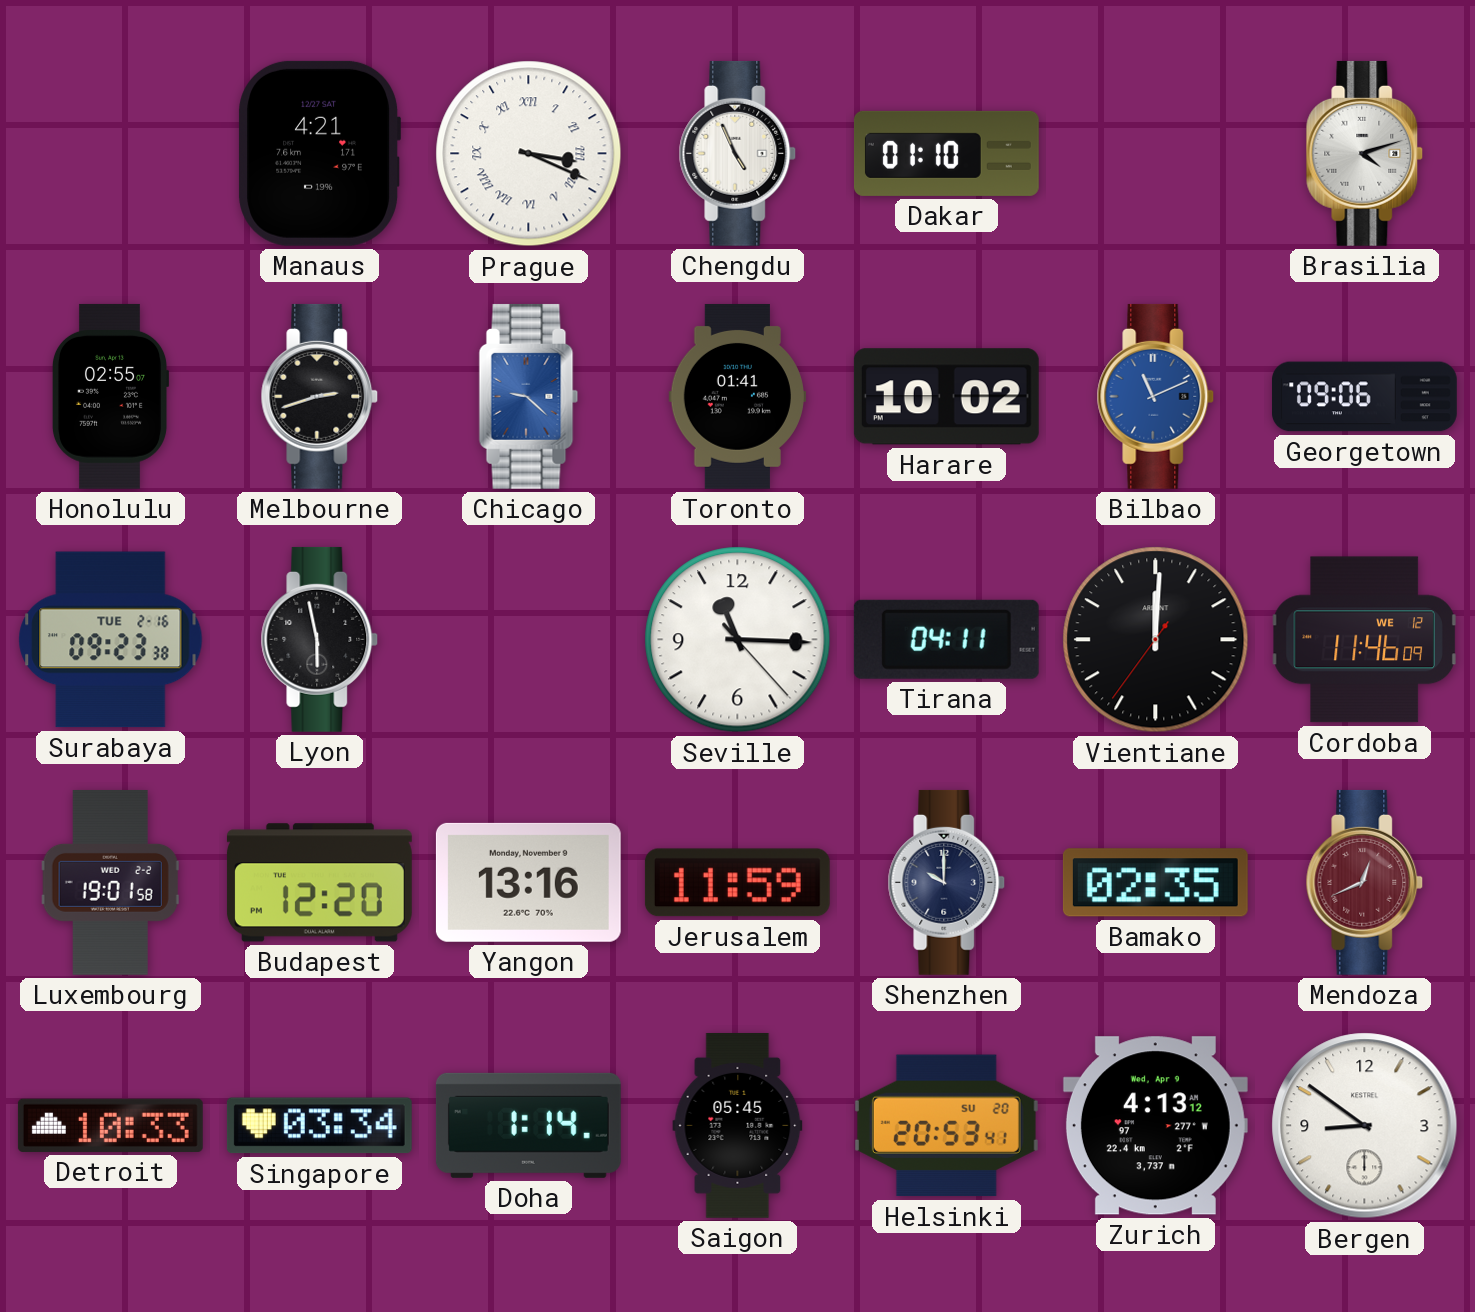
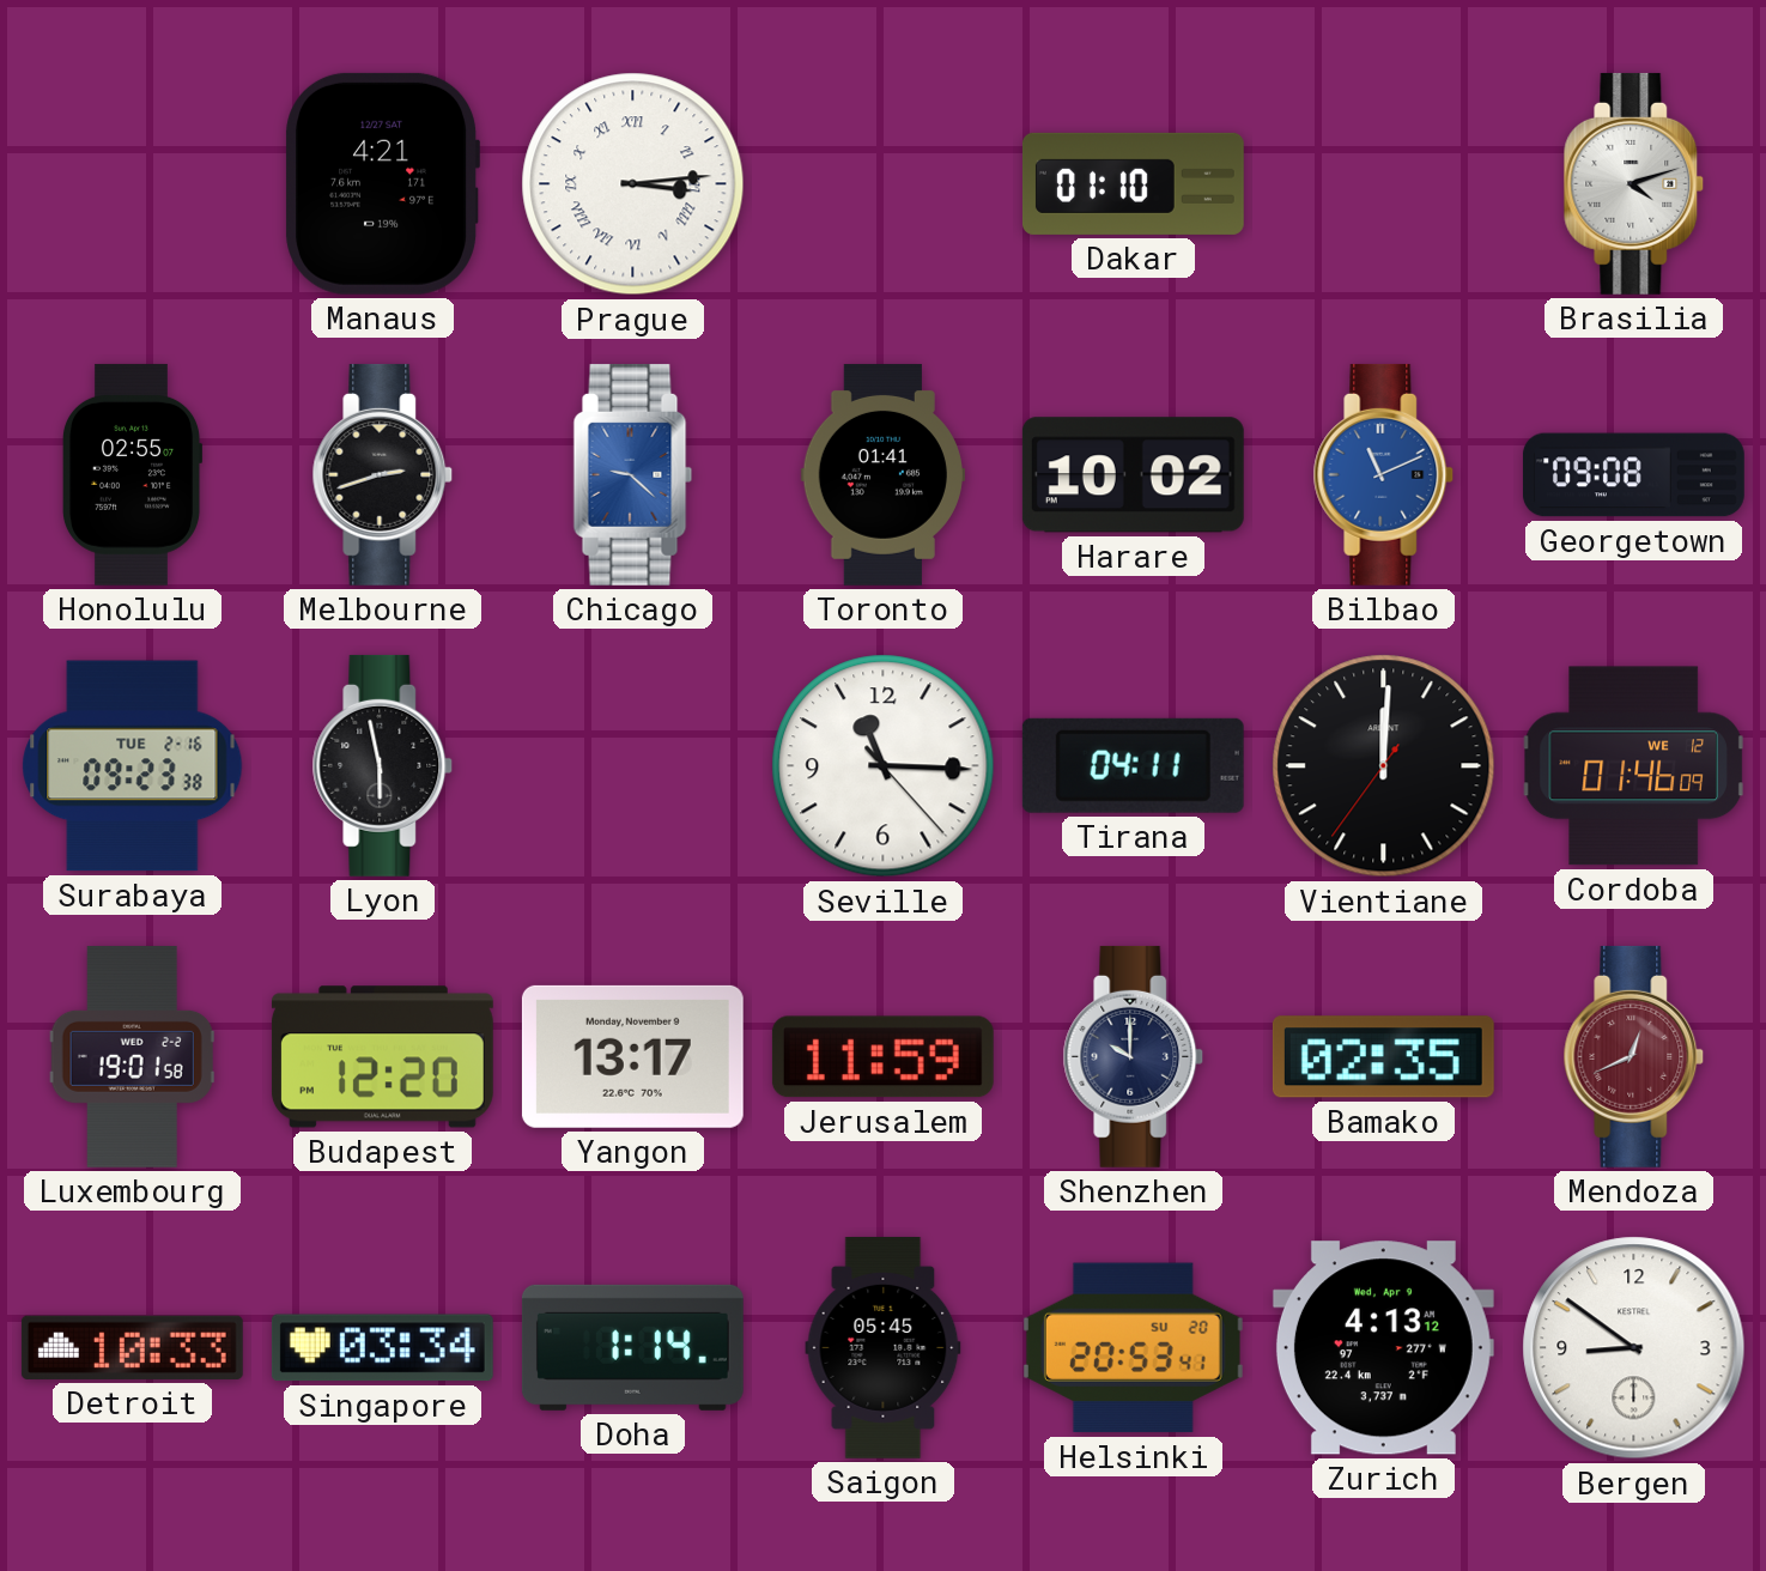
Prague: 3:19 -> 3:14 (633, 184)
Chengdu: 4:56 -> none (738, 153)
Georgetown: 09:06 -> 09:08 (1633, 475)
Cordoba: 11:46 -> 01:46 (1633, 766)
Yangon: 13:16 -> 13:17 (632, 1056)
